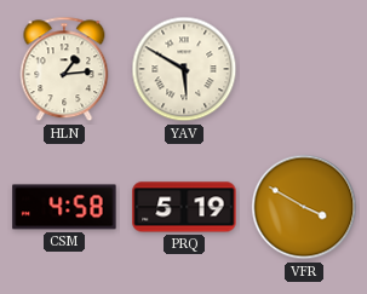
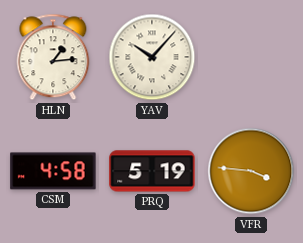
YAV: 5:50 -> 10:07 (152, 57)
VFR: 3:50 -> 3:46 (251, 171)
